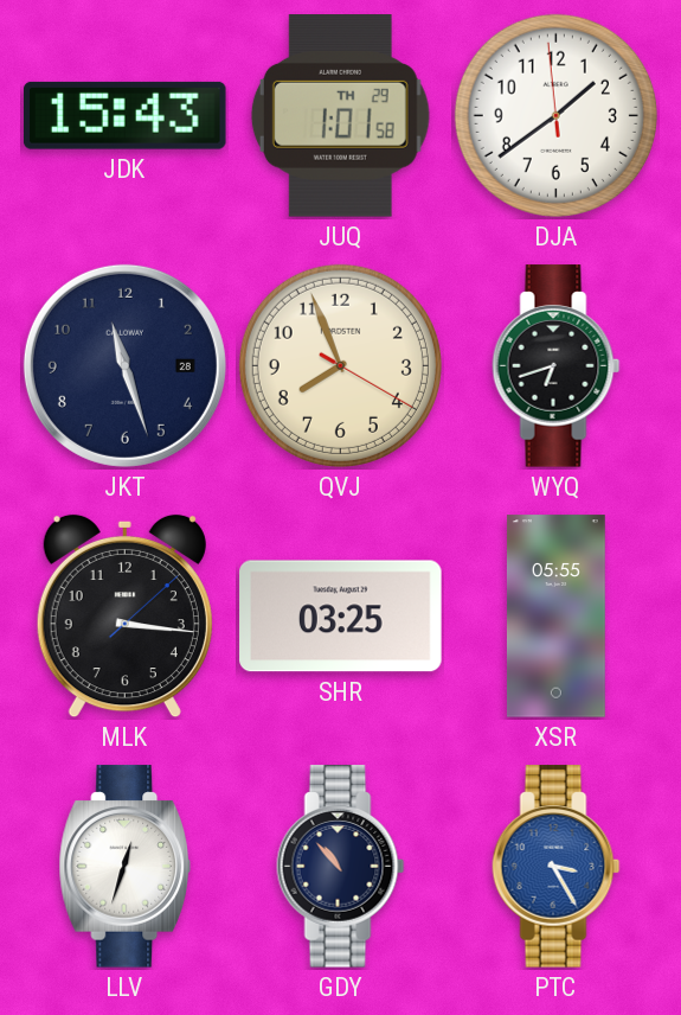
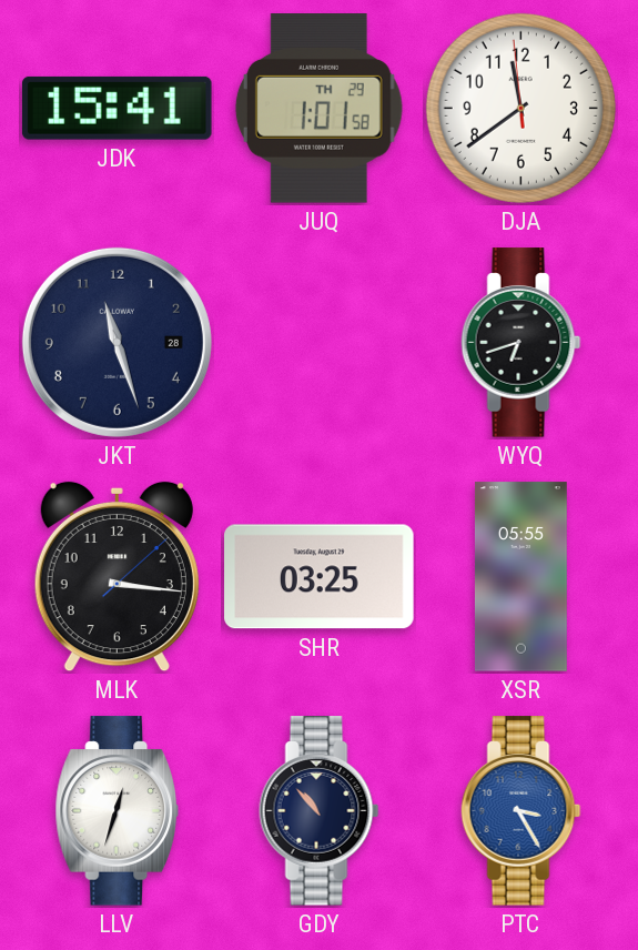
JDK: 15:43 -> 15:41 (117, 108)
DJA: 1:38 -> 11:38 (520, 108)
QVJ: 7:56 -> none (340, 365)
